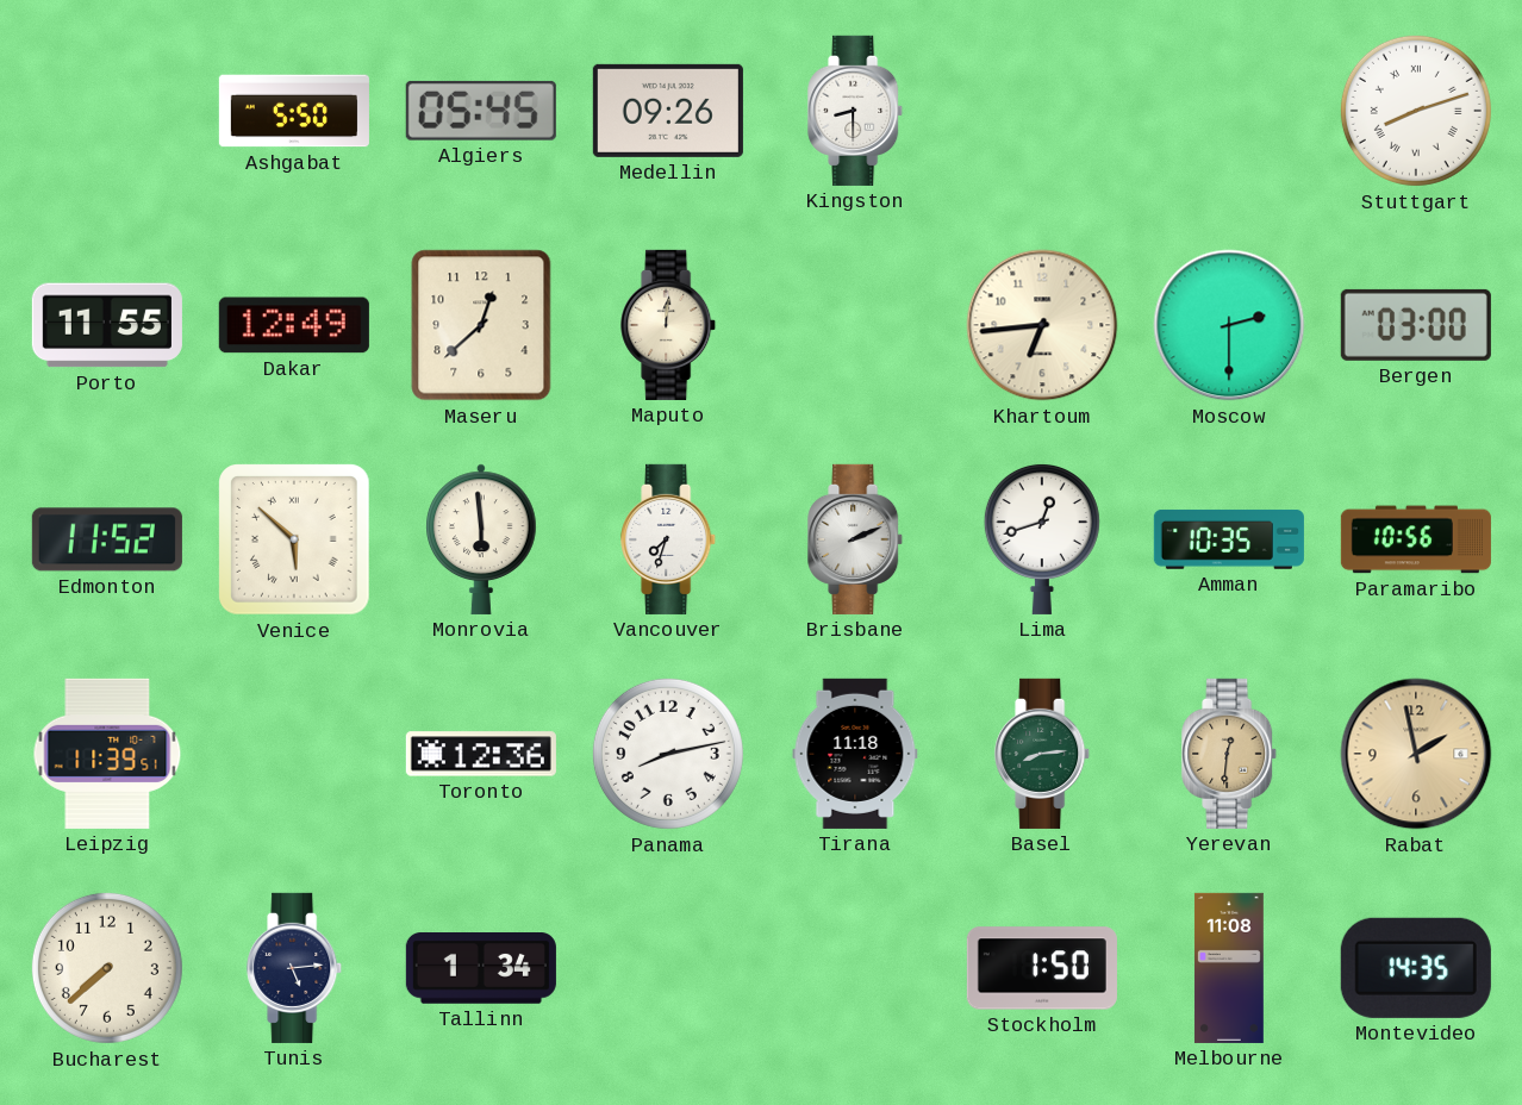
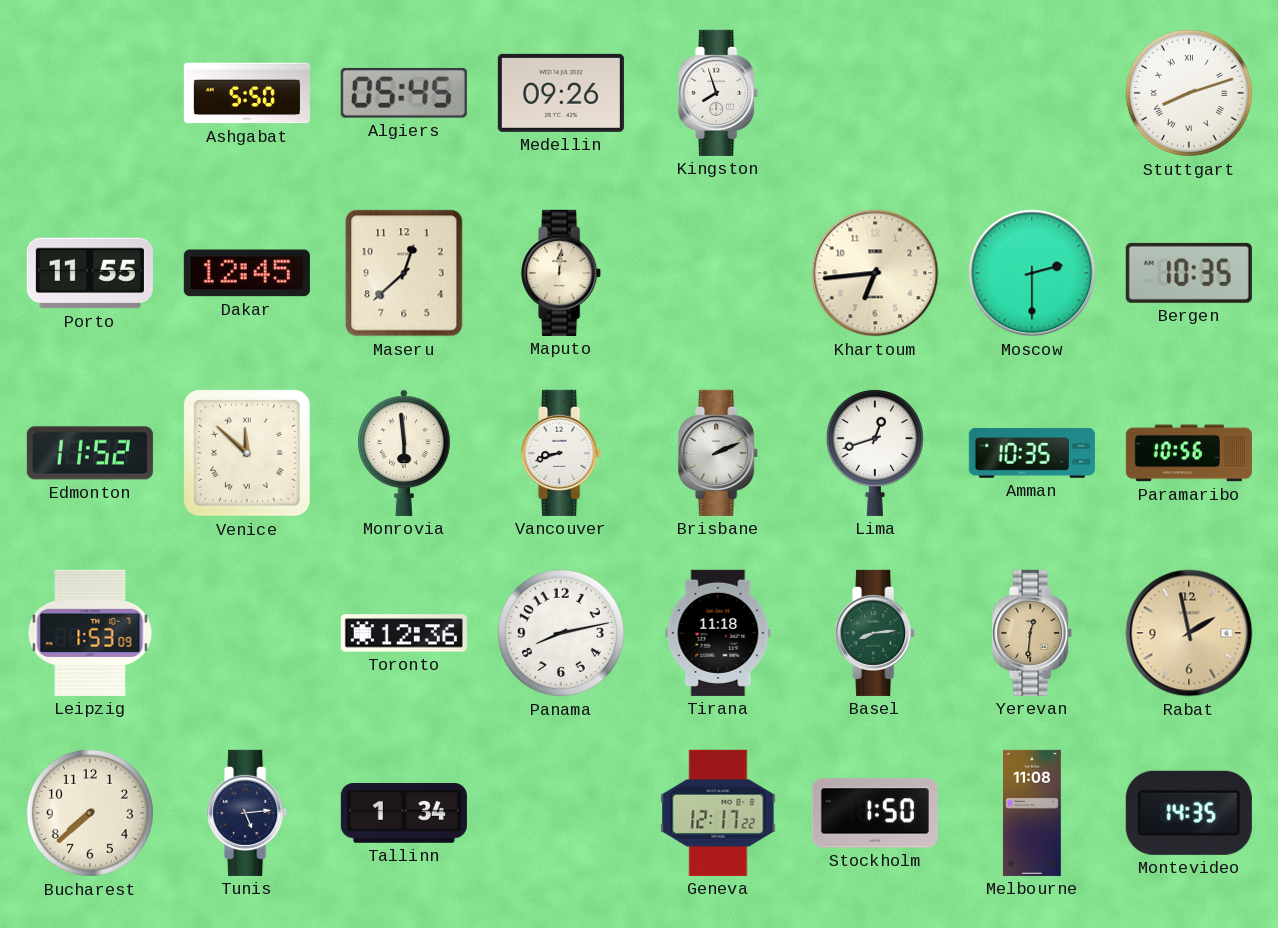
Kingston: 8:30 -> 7:57 (719, 93)
Dakar: 12:49 -> 12:45 (247, 273)
Bergen: 03:00 -> 10:35 (1189, 273)
Venice: 5:52 -> 11:52 (248, 454)
Vancouver: 7:33 -> 8:42 (562, 453)
Leipzig: 11:39 -> 1:53 (90, 633)
Geneva: none -> 12:17 (718, 813)
